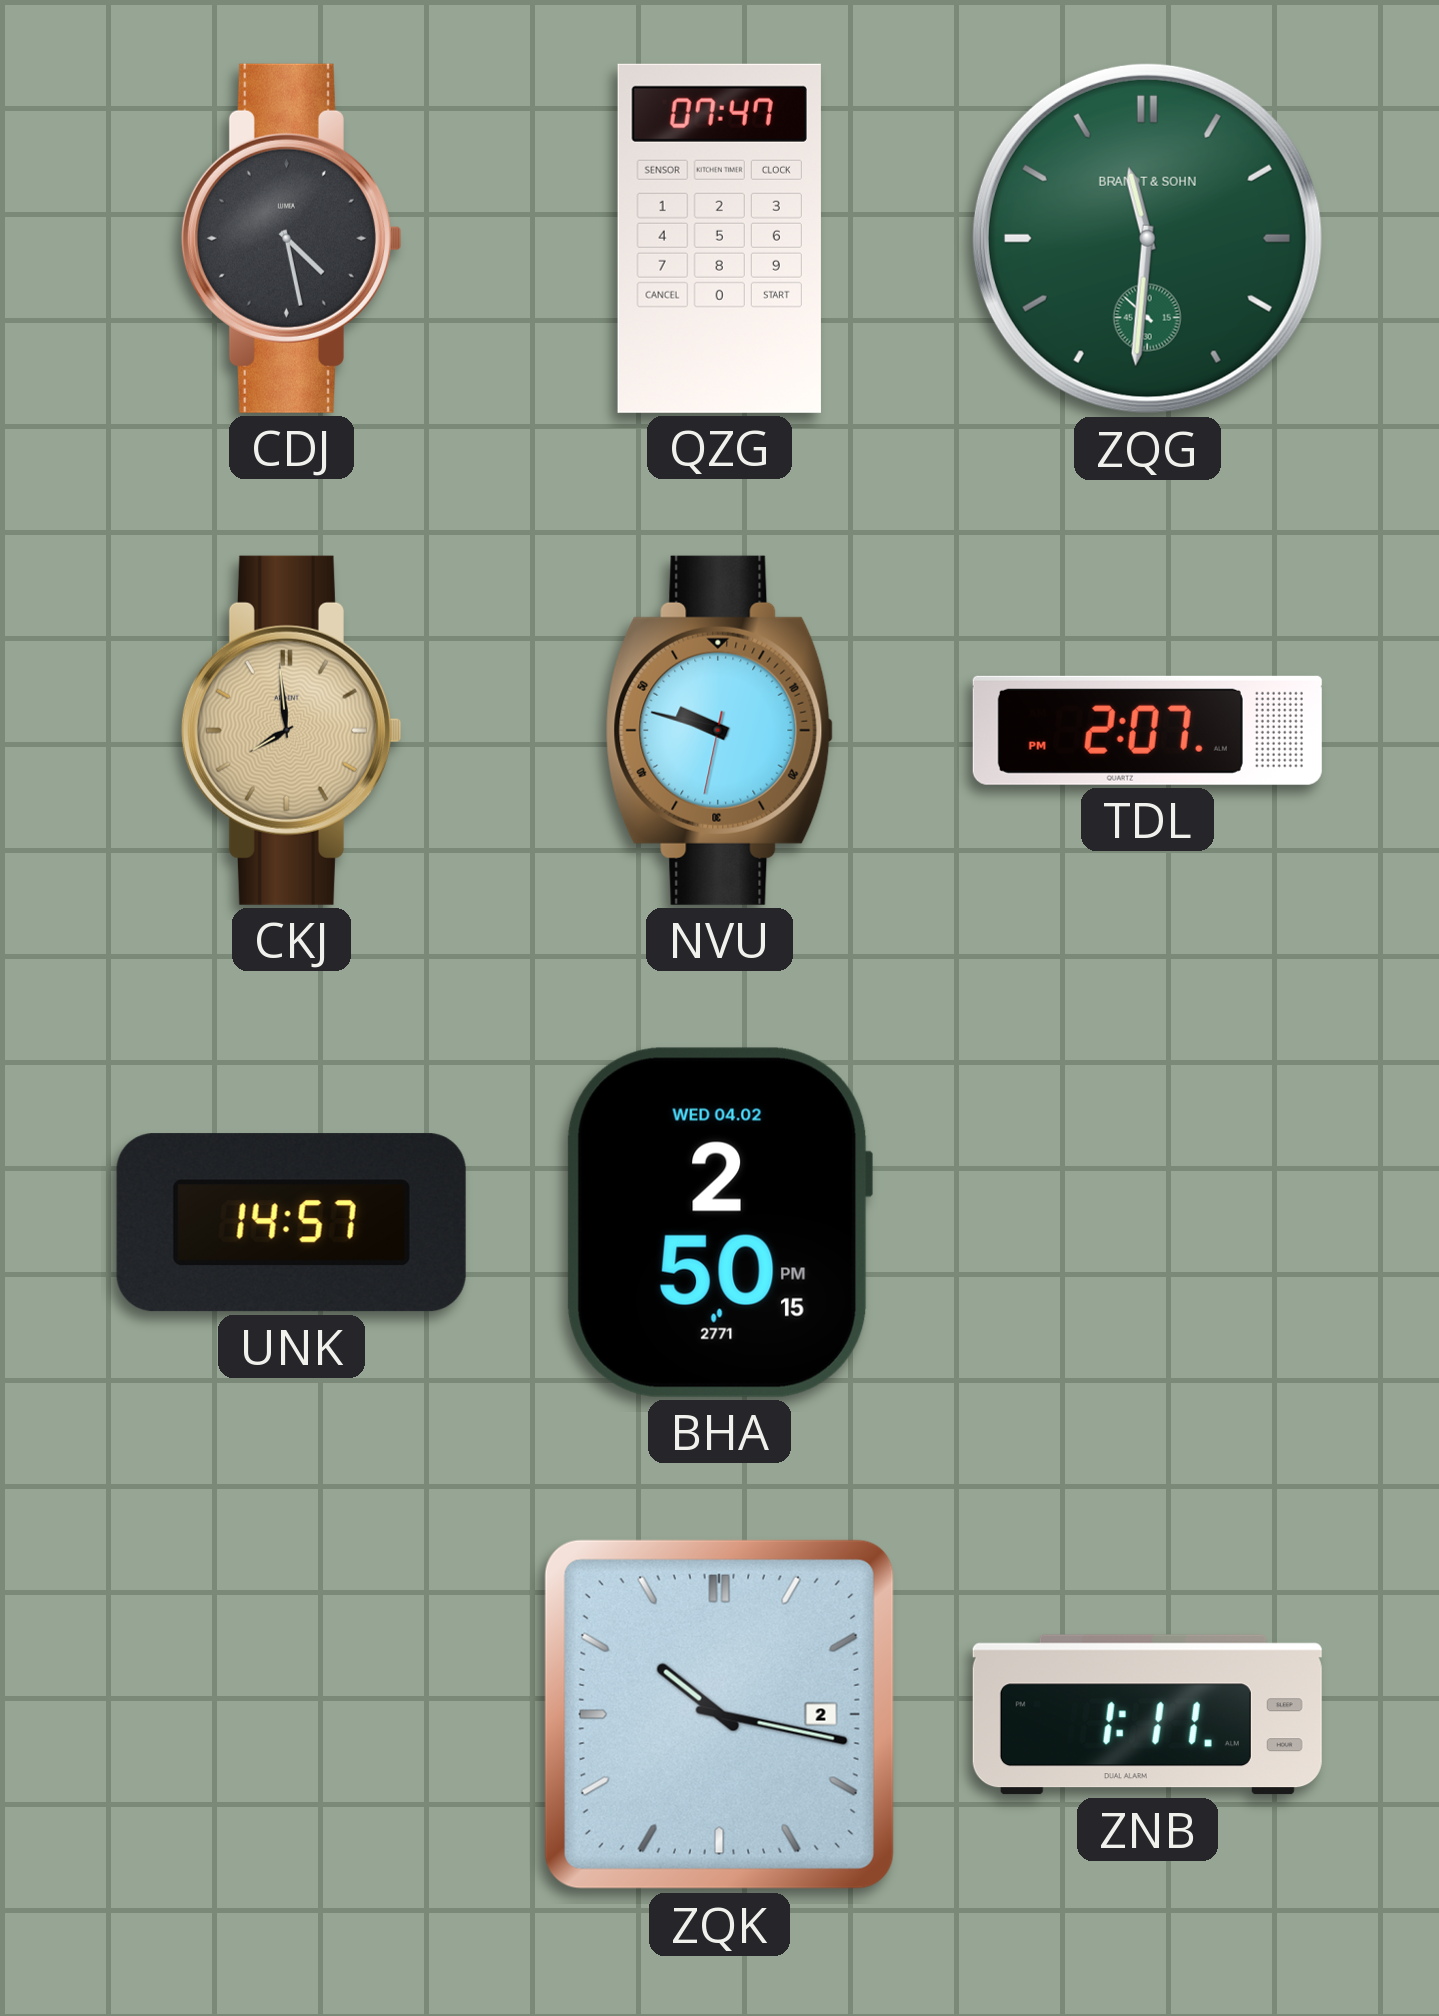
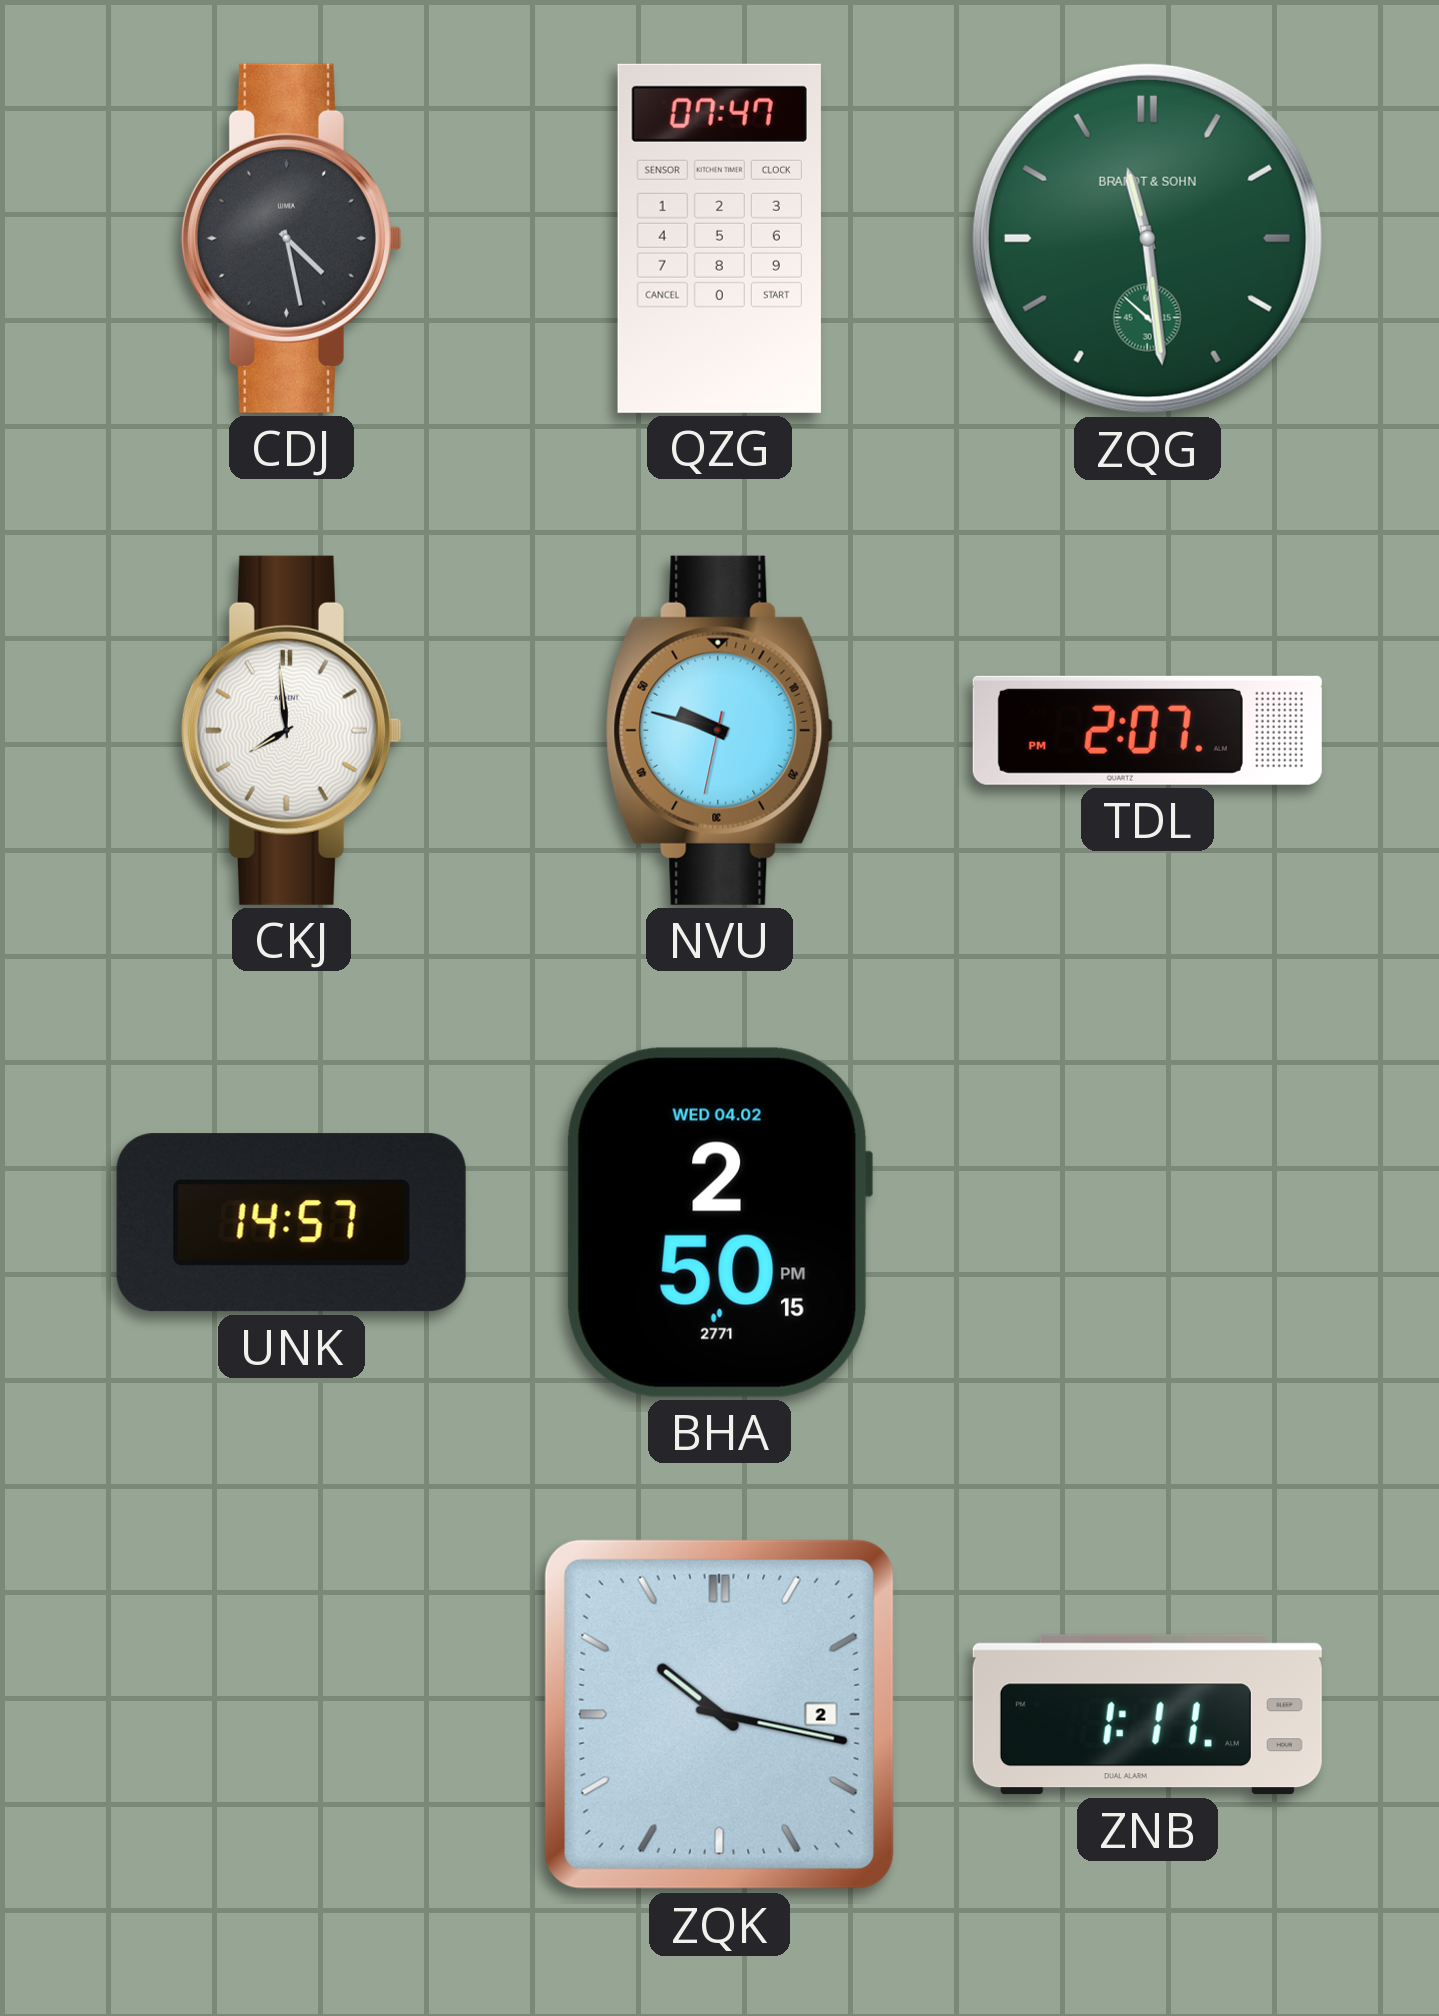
ZQG: 11:30 -> 11:28 (1147, 238)
CKJ dial: champagne -> white (291, 730)
